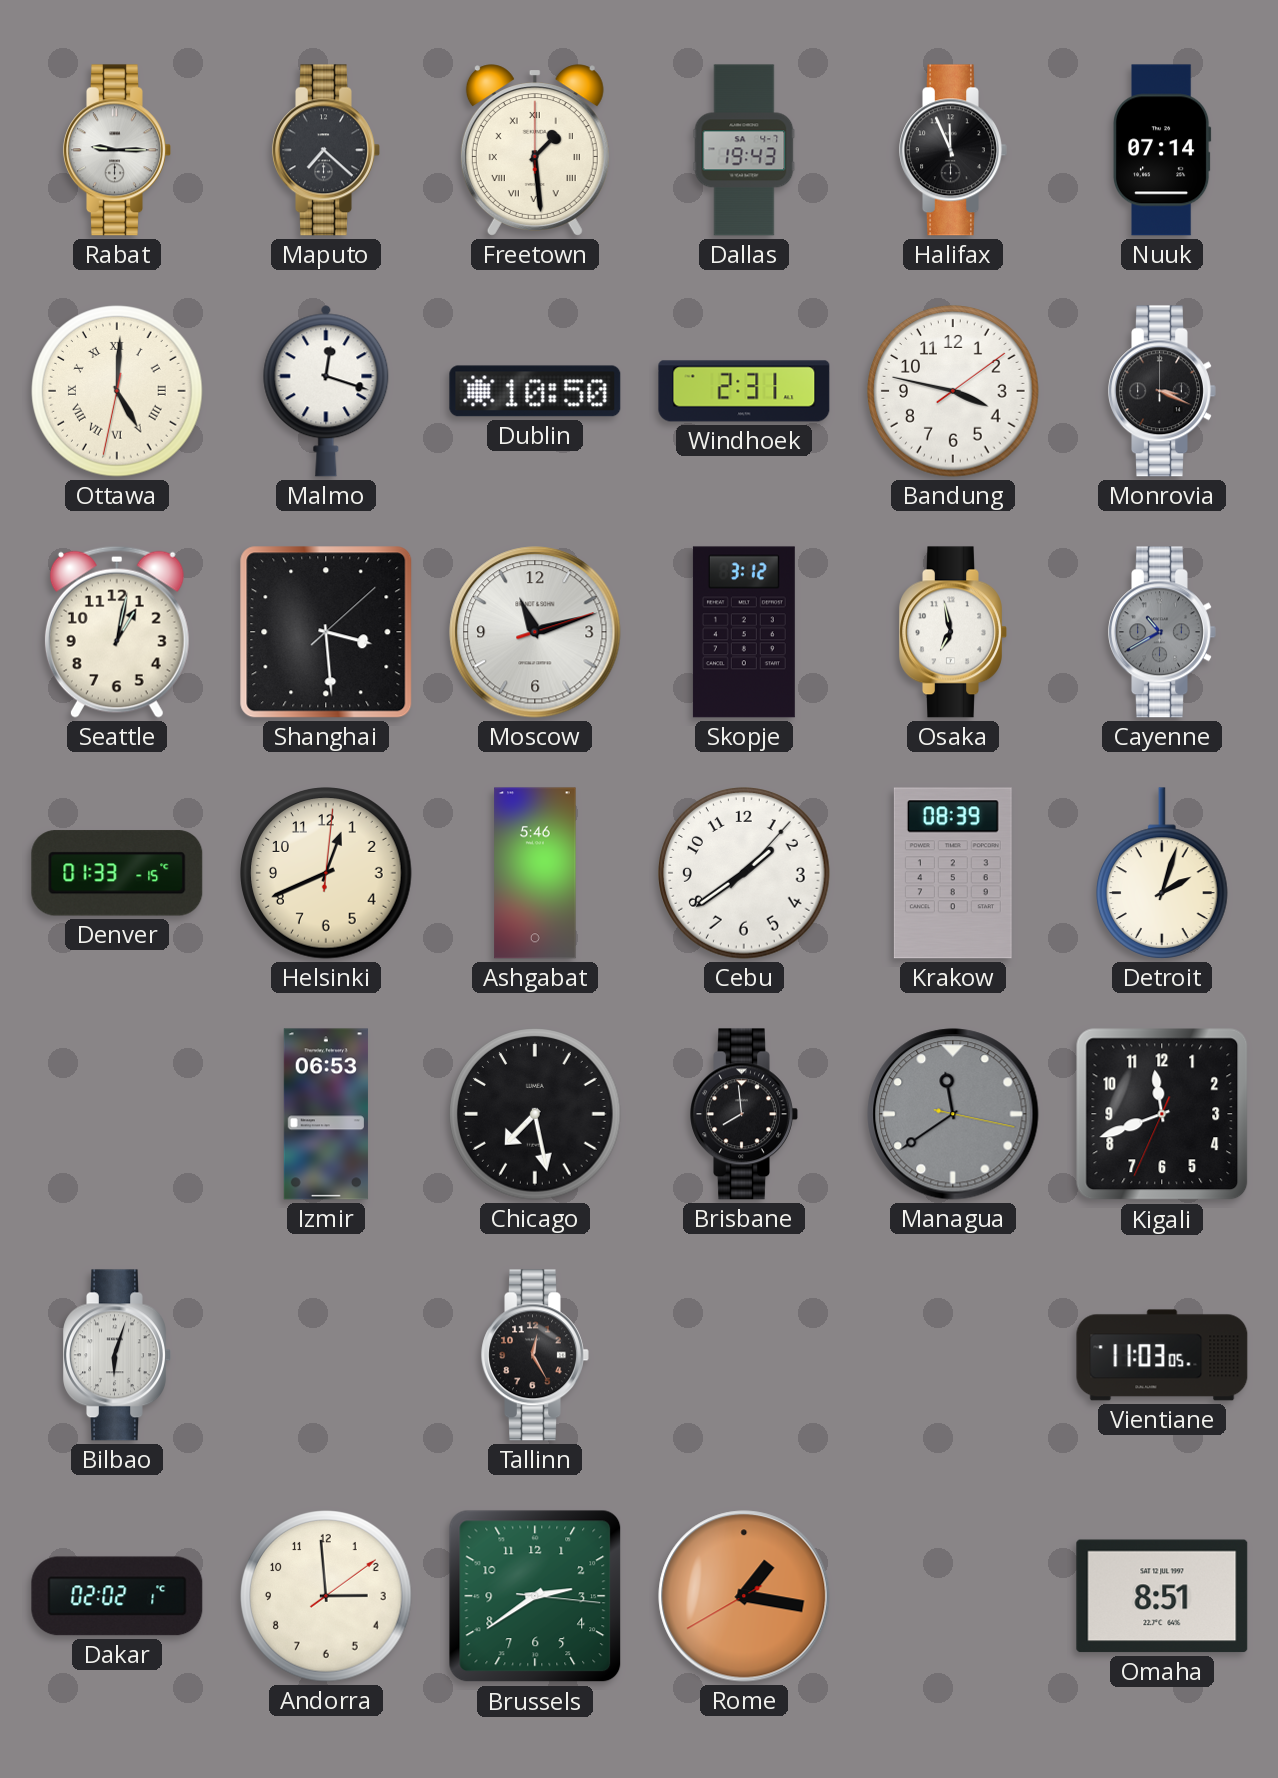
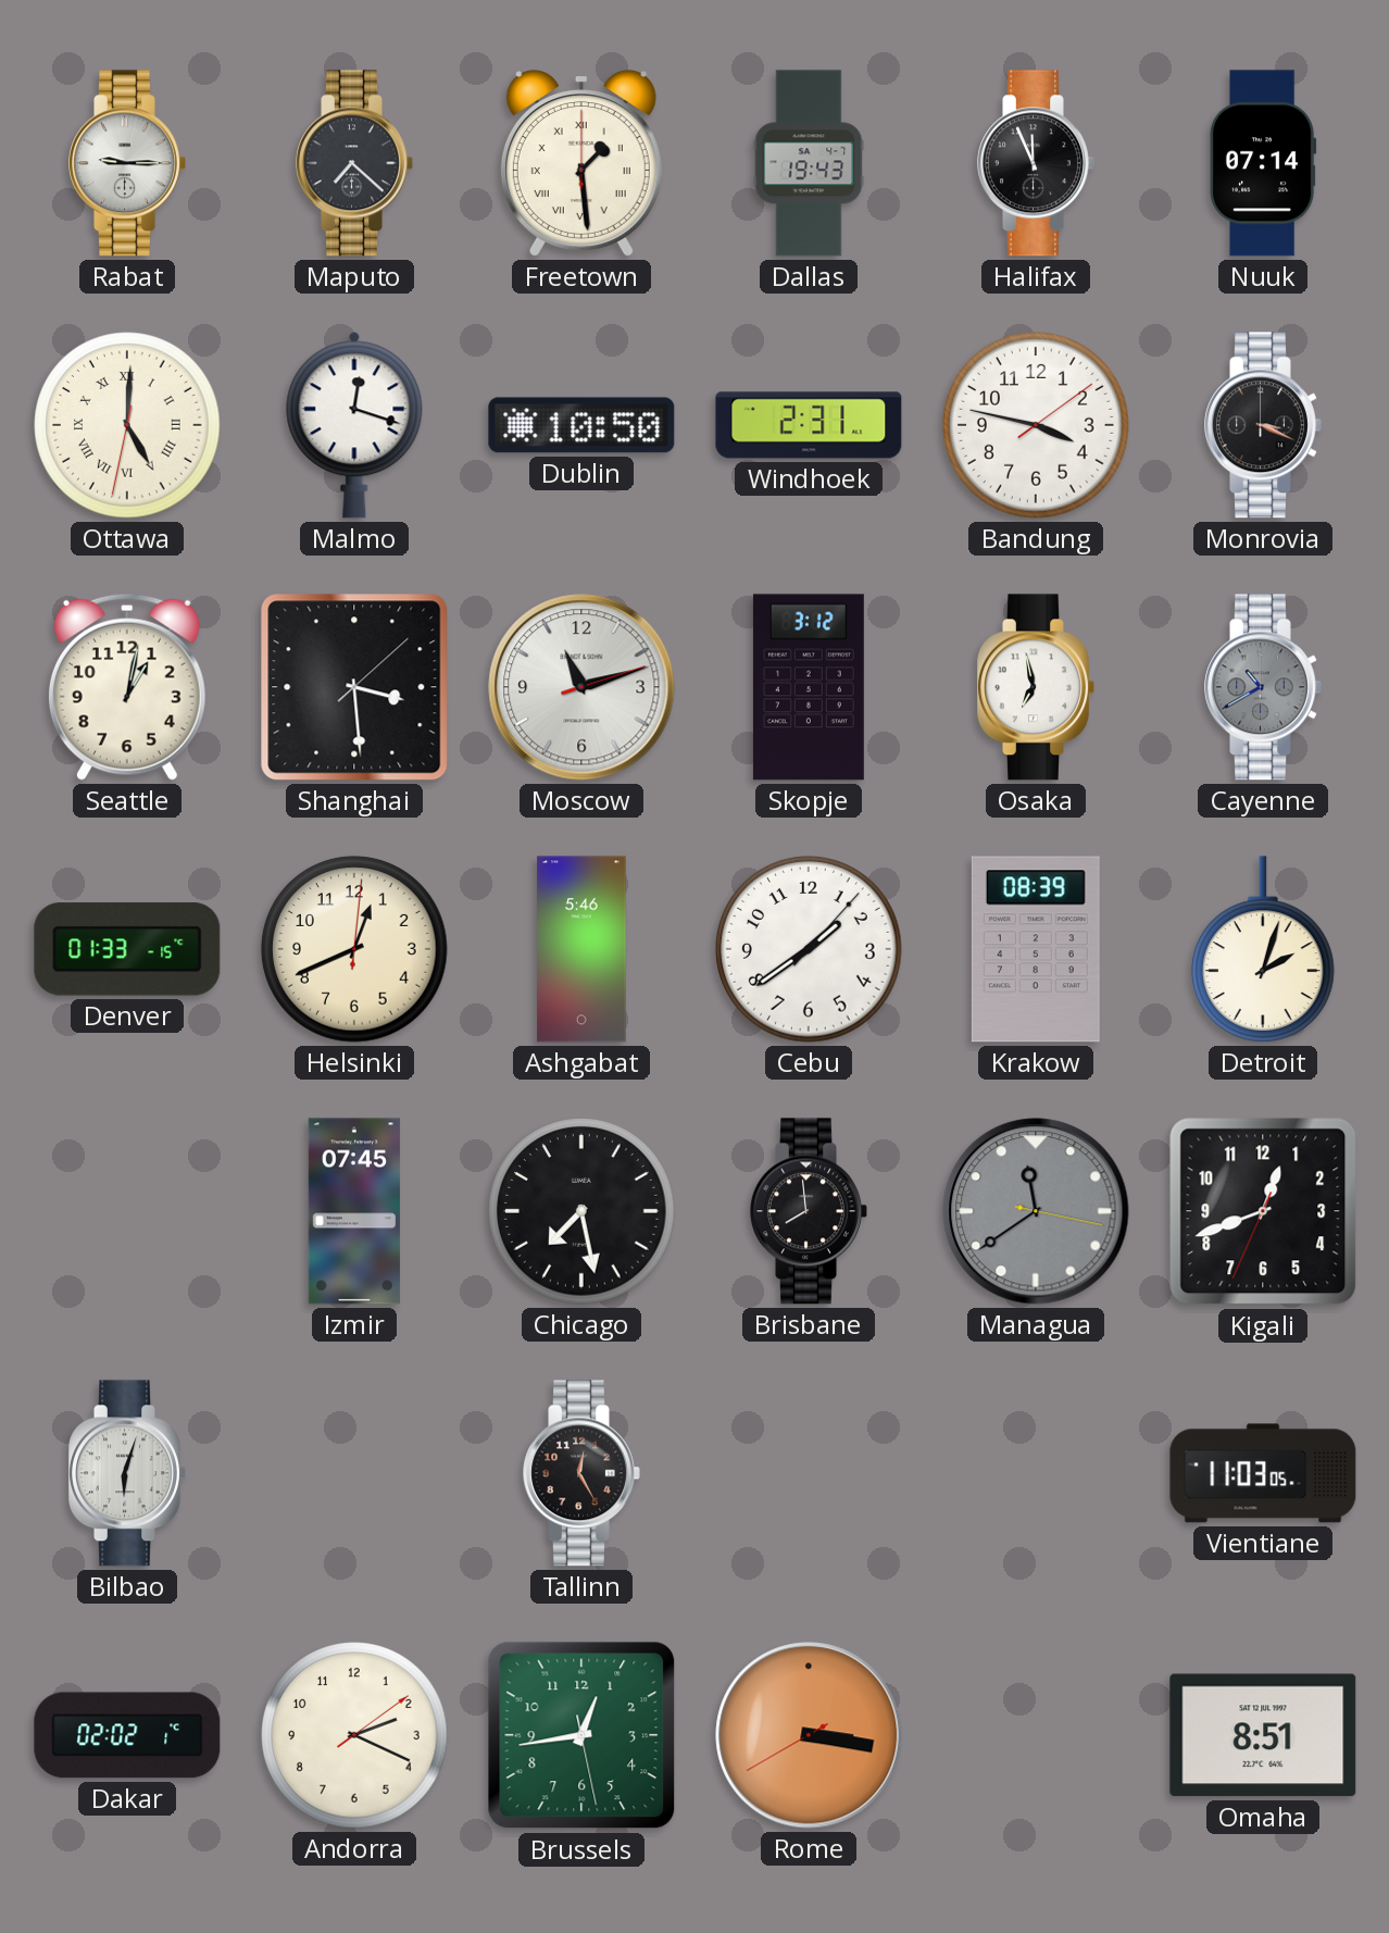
Izmir: 06:53 -> 07:45 (354, 1211)
Kigali: 11:41 -> 12:41 (1263, 1211)
Andorra: 2:59 -> 2:19 (354, 1735)
Brussels: 2:39 -> 12:43 (581, 1735)
Rome: 1:16 -> 3:16 (809, 1735)
